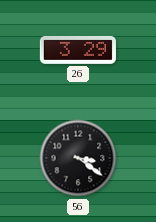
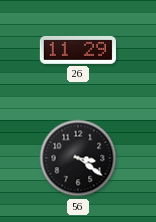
26: 3:29 -> 11:29 (78, 50)
